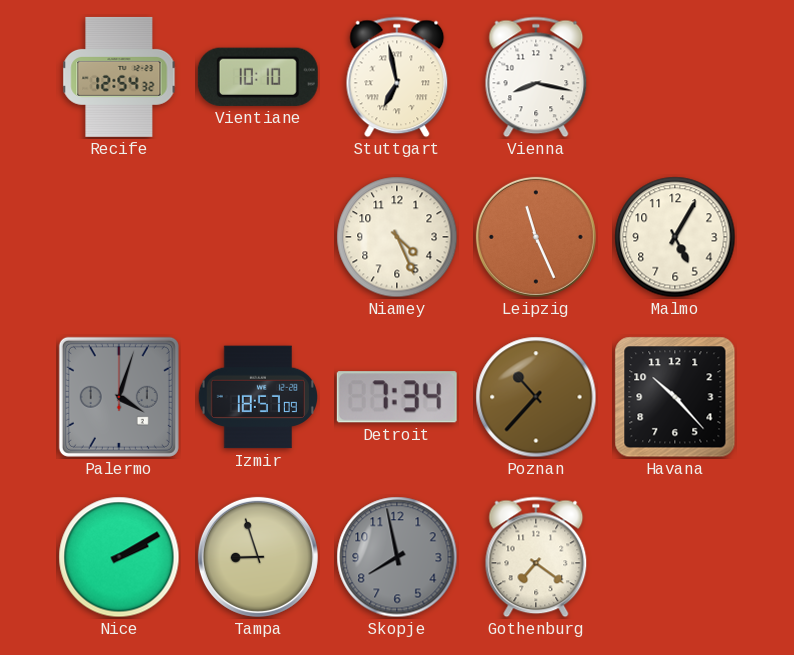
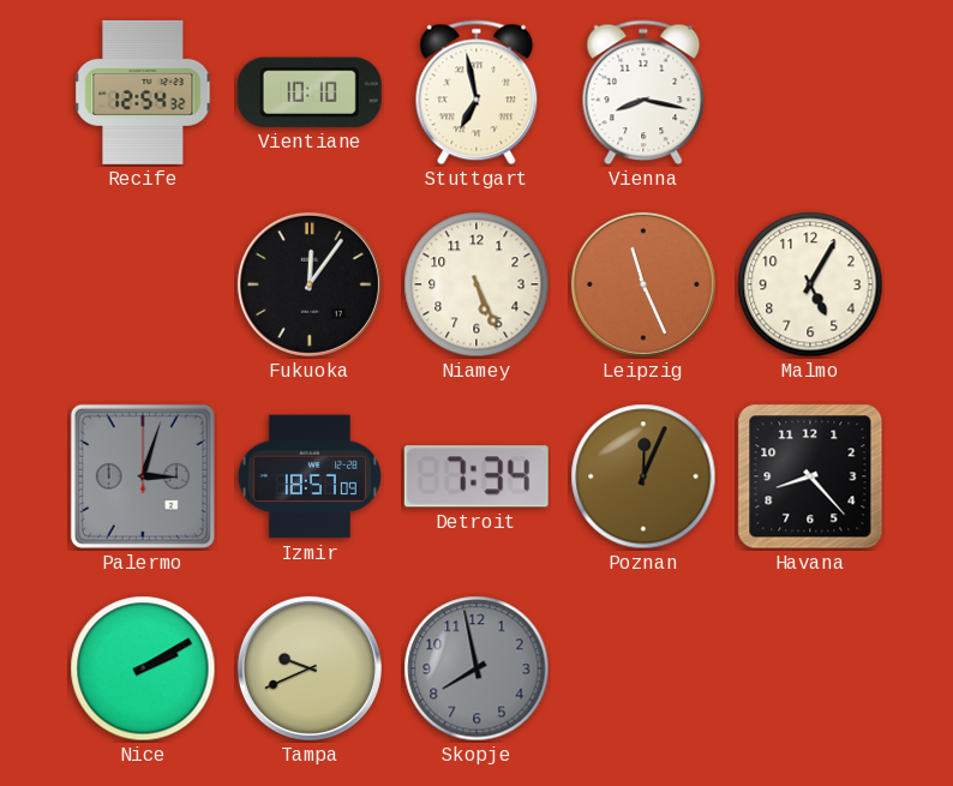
Fukuoka: none -> 12:06 (310, 284)
Niamey: 4:26 -> 5:26 (476, 284)
Palermo: 4:03 -> 3:03 (143, 476)
Poznan: 10:37 -> 12:04 (643, 476)
Havana: 10:23 -> 8:23 (810, 476)
Tampa: 8:57 -> 9:41 (310, 668)
Gothenburg: 7:21 -> none (536, 557)
